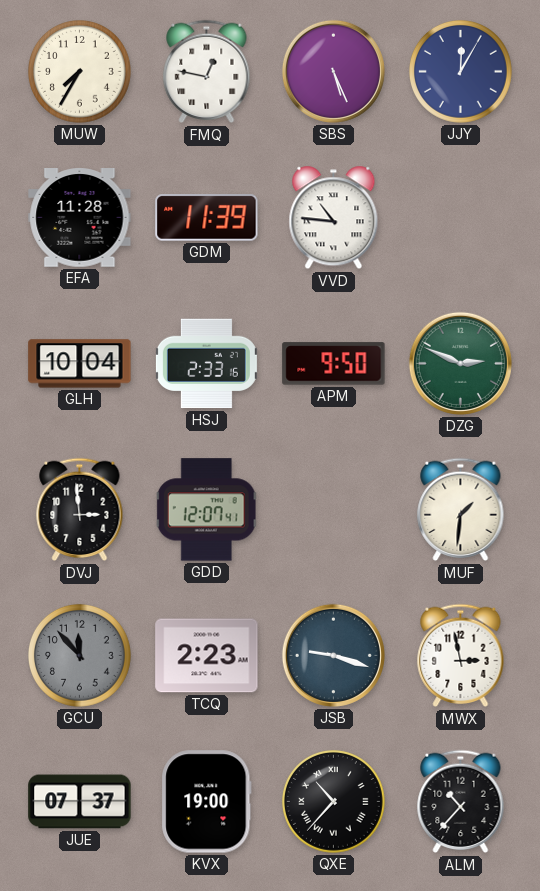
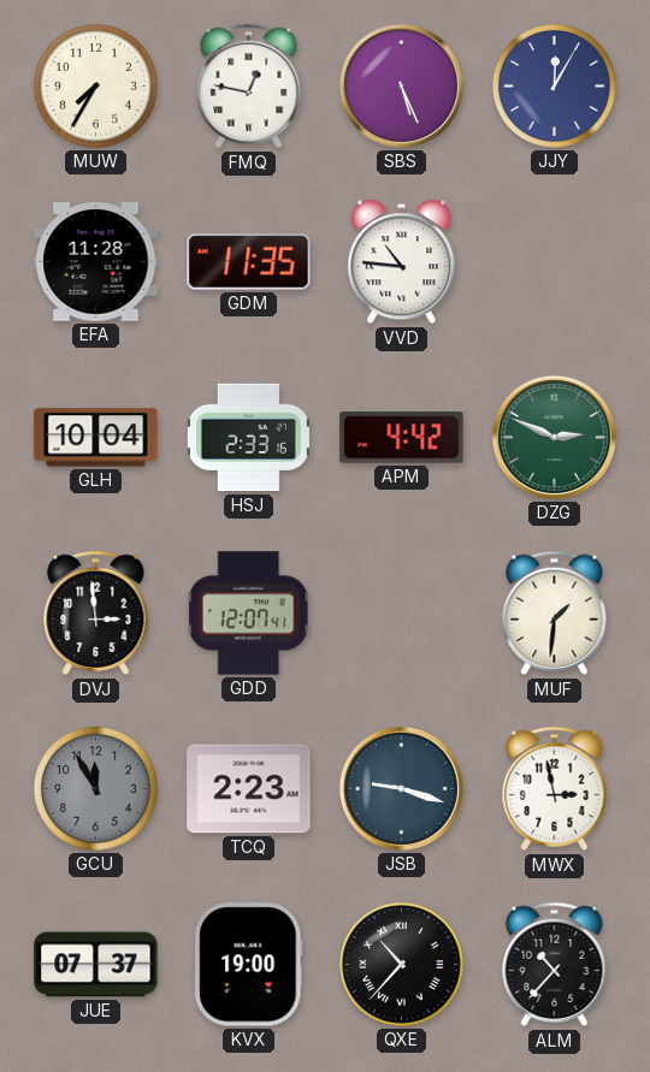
GDM: 11:39 -> 11:35 (249, 262)
APM: 9:50 -> 4:42 (402, 438)
GCU: 11:53 -> 11:55 (95, 788)
